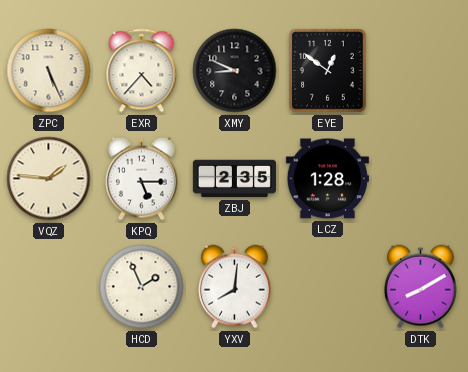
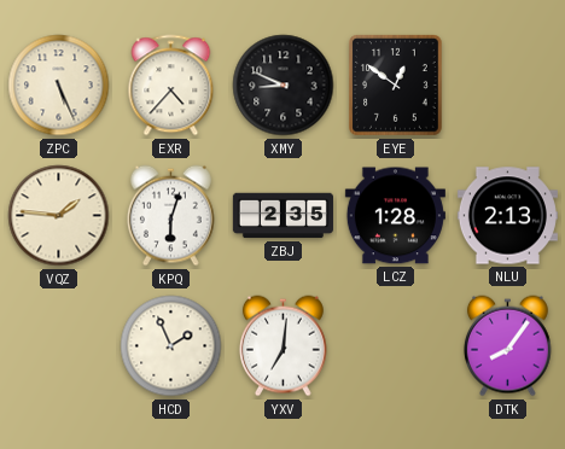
KPQ: 5:15 -> 6:03 (170, 216)
NLU: none -> 2:13 (507, 216)
YXV: 8:01 -> 7:01 (282, 346)
DTK: 8:10 -> 8:06 (507, 346)
